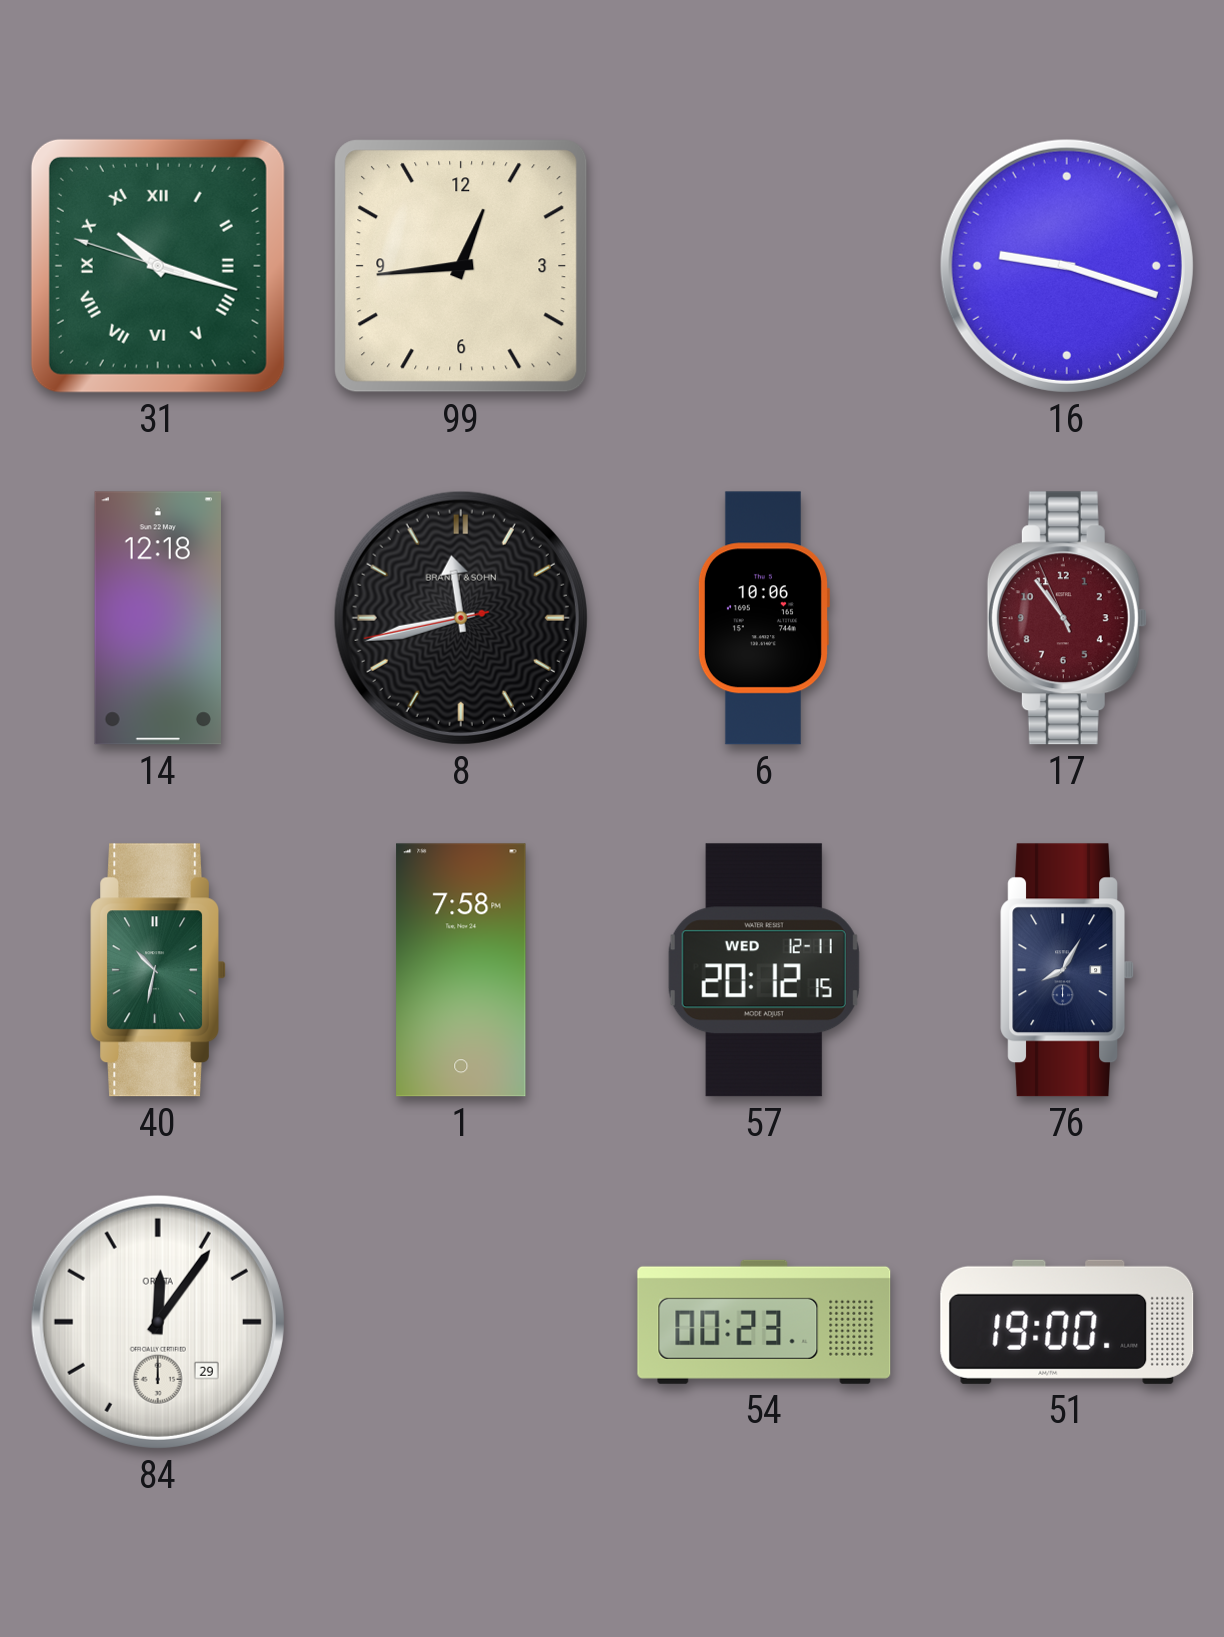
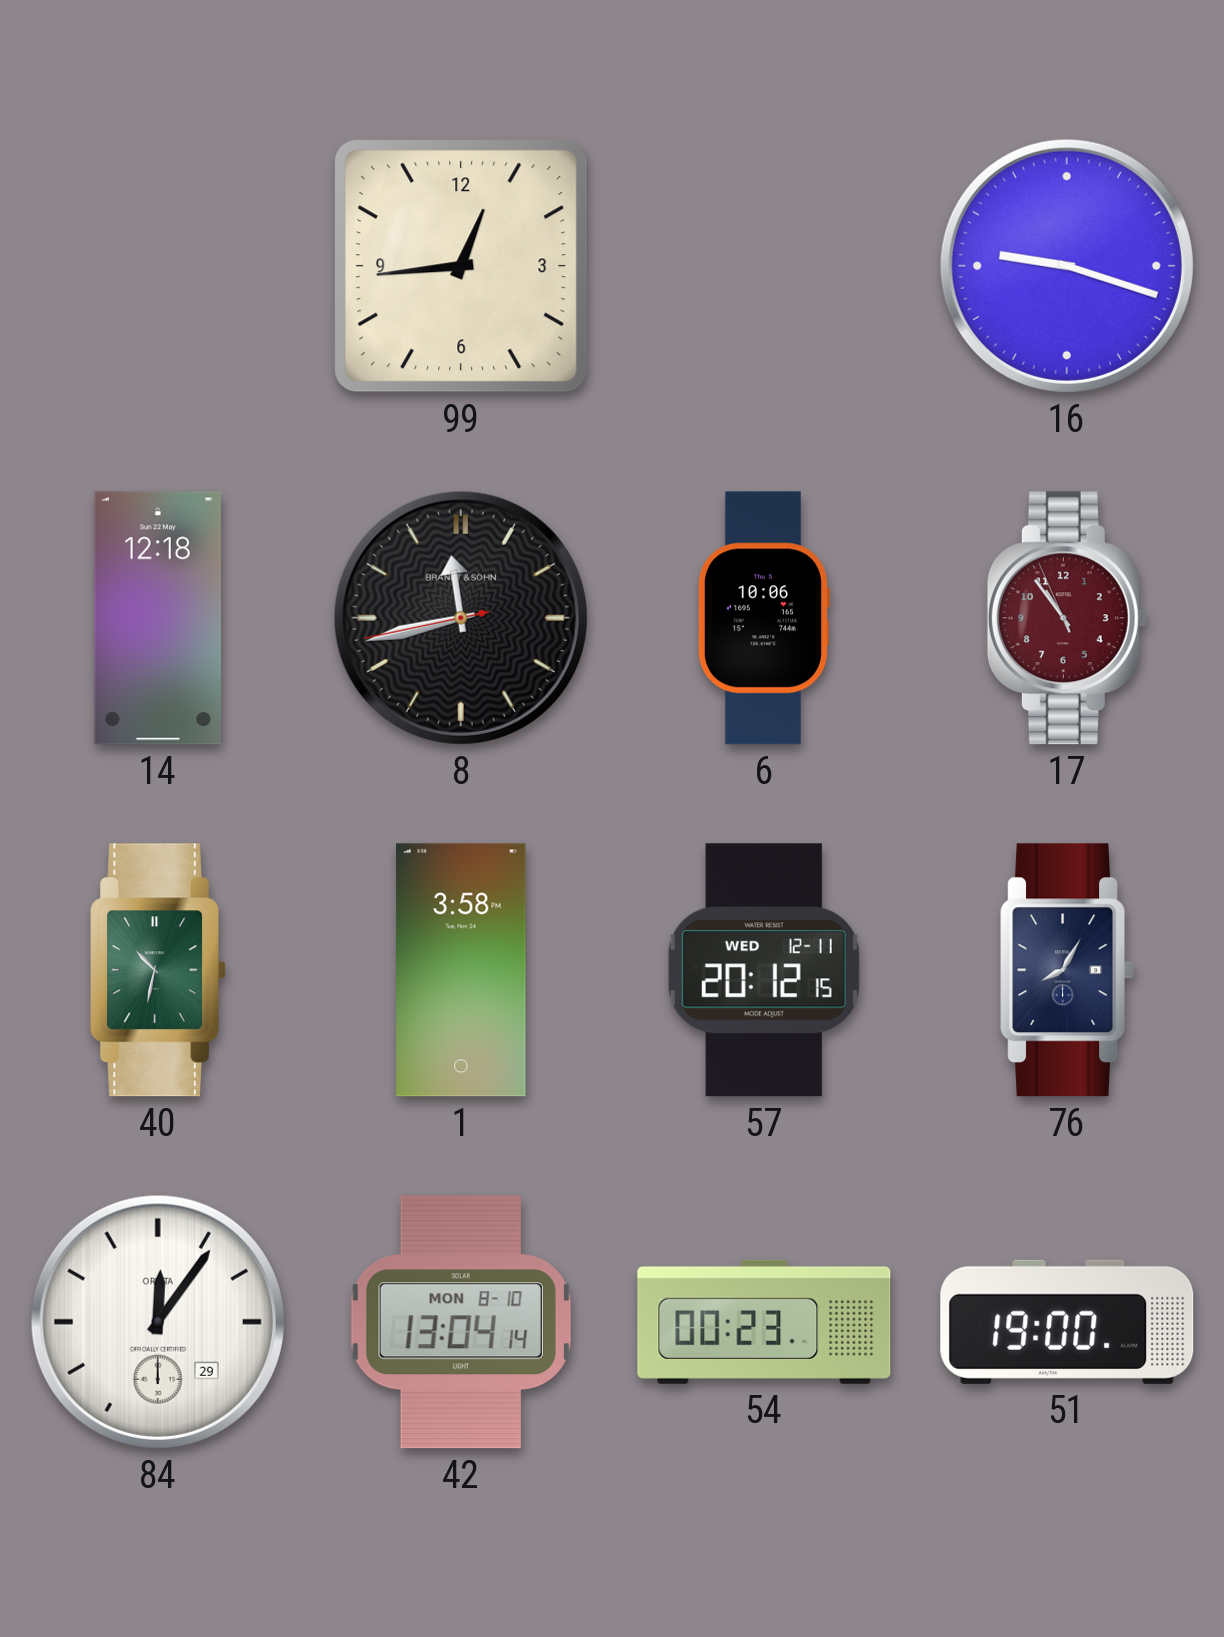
31: 10:17 -> none (158, 266)
1: 7:58 -> 3:58 (461, 970)
42: none -> 13:04 (461, 1322)
